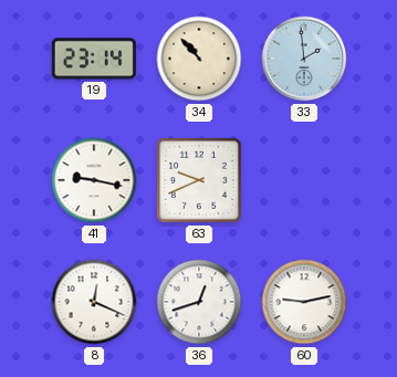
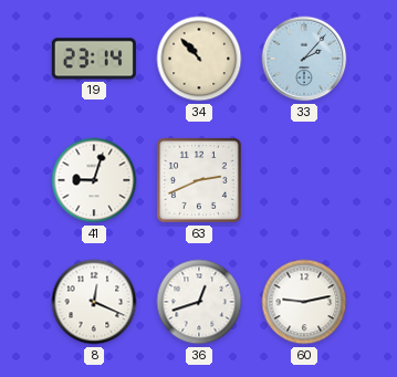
33: 1:59 -> 2:07 (304, 59)
41: 9:17 -> 9:03 (94, 180)
63: 9:41 -> 2:41 (199, 180)
